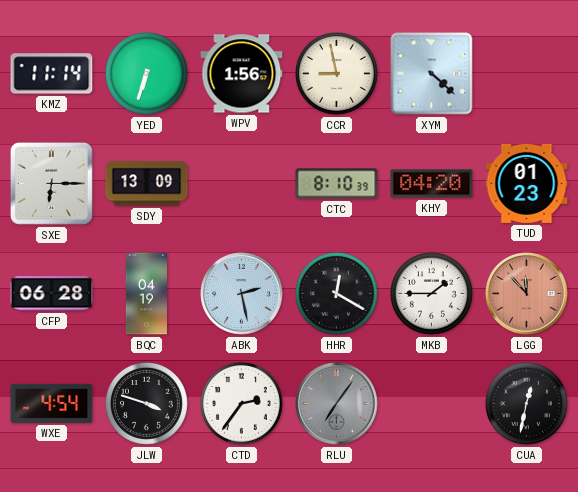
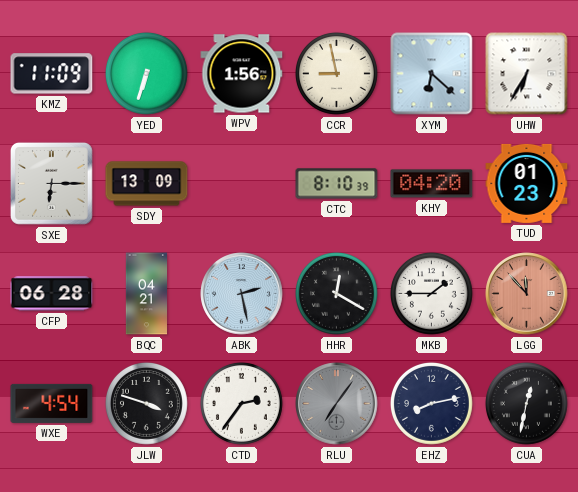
KMZ: 11:14 -> 11:09 (52, 74)
XYM: 4:22 -> 6:22 (432, 74)
UHW: none -> 6:35 (527, 74)
BQC: 04:19 -> 04:21 (147, 294)
EHZ: none -> 8:13 (431, 403)
